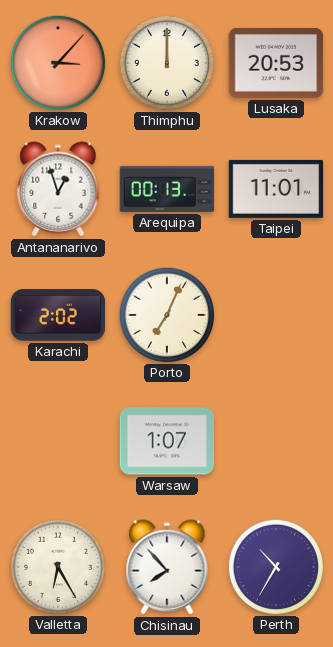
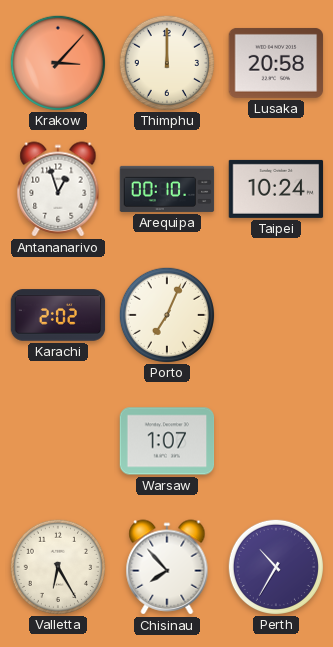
Lusaka: 20:53 -> 20:58 (276, 63)
Arequipa: 00:13 -> 00:10 (167, 189)
Taipei: 11:01 -> 10:24 (276, 189)
